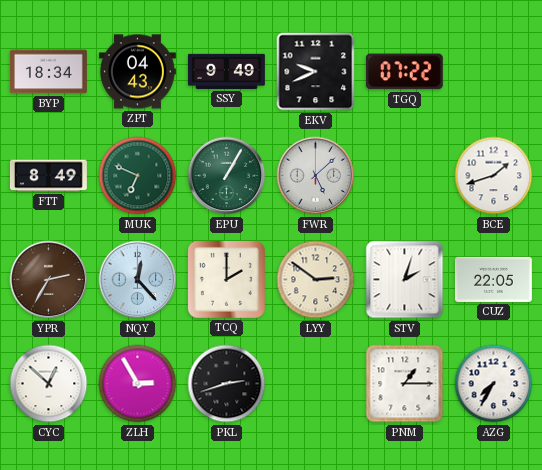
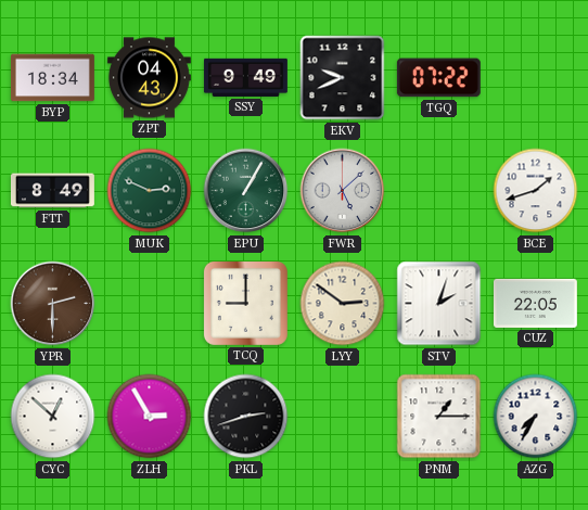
MUK: 6:49 -> 2:49 (150, 191)
YPR: 2:35 -> 2:30 (53, 304)
NQY: 12:23 -> none (138, 280)
TCQ: 2:00 -> 9:00 (245, 303)
